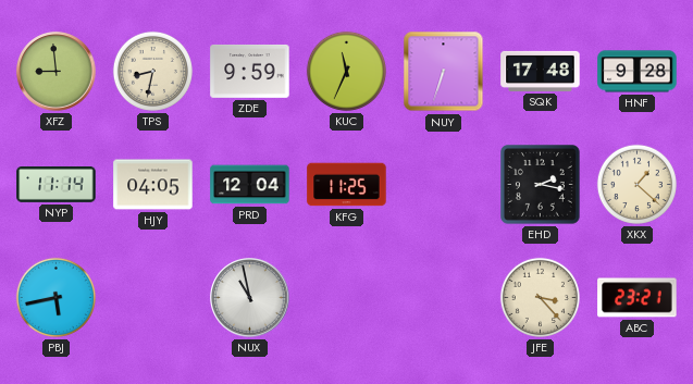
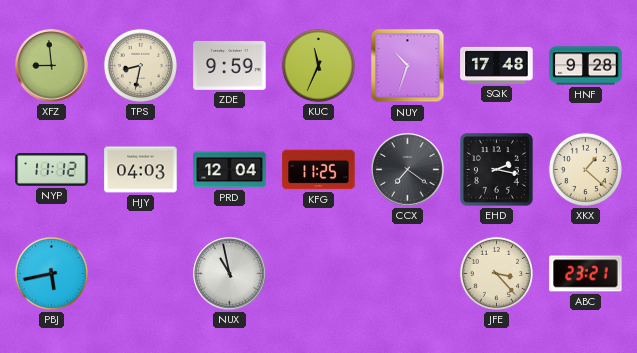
NUY: 6:33 -> 10:33 (408, 66)
NYP: 11:14 -> 11:12 (52, 170)
HJY: 04:05 -> 04:03 (141, 170)
CCX: none -> 7:21 (408, 170)
